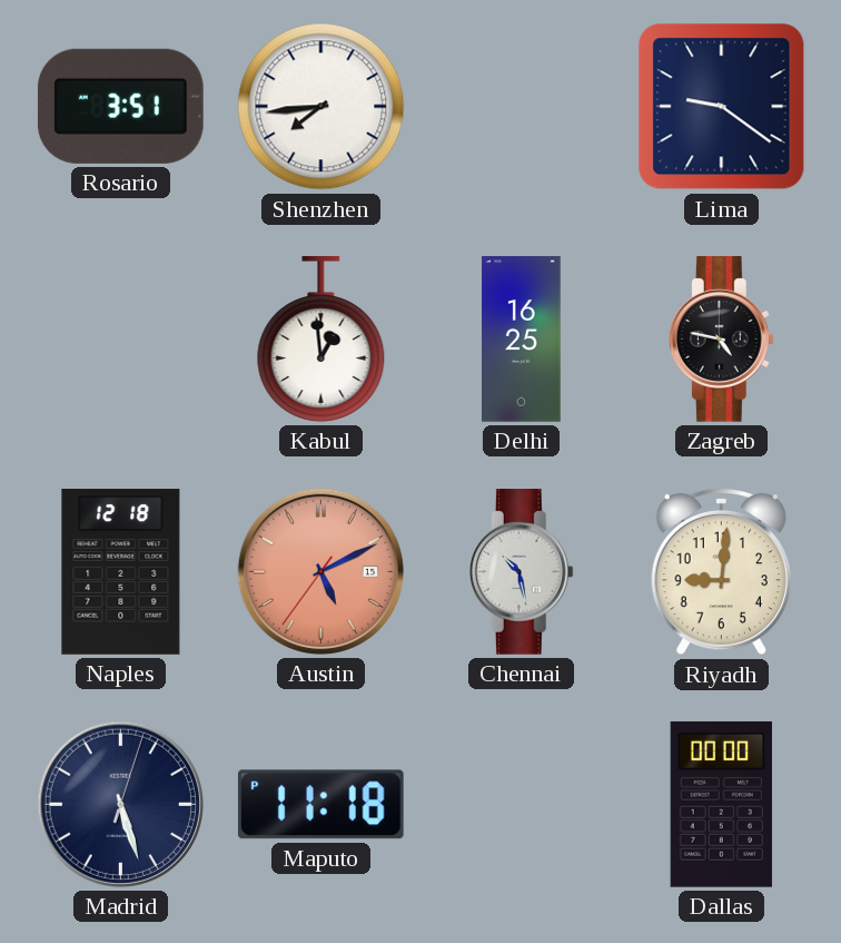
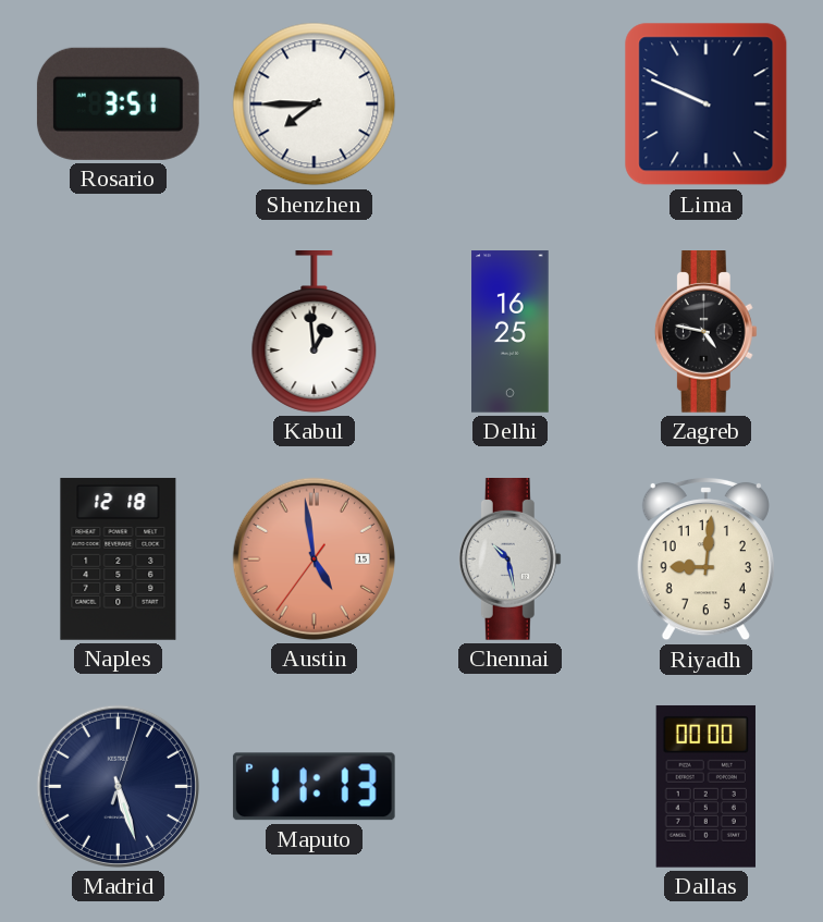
Shenzhen: 7:44 -> 7:45 (315, 105)
Lima: 9:21 -> 9:49 (707, 105)
Austin: 5:10 -> 4:58 (314, 558)
Maputo: 11:18 -> 11:13 (314, 787)
